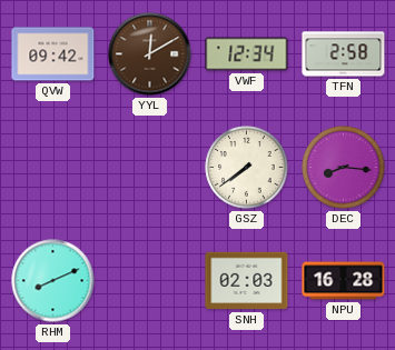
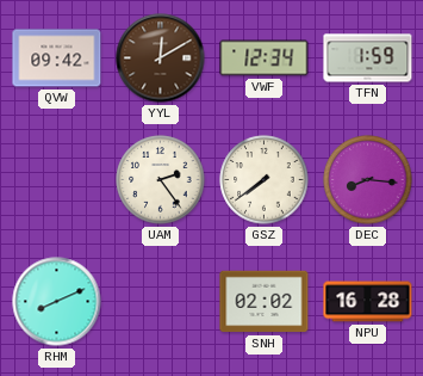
TFN: 2:58 -> 1:59 (368, 58)
UAM: none -> 2:24 (161, 180)
SNH: 02:03 -> 02:02 (265, 302)
